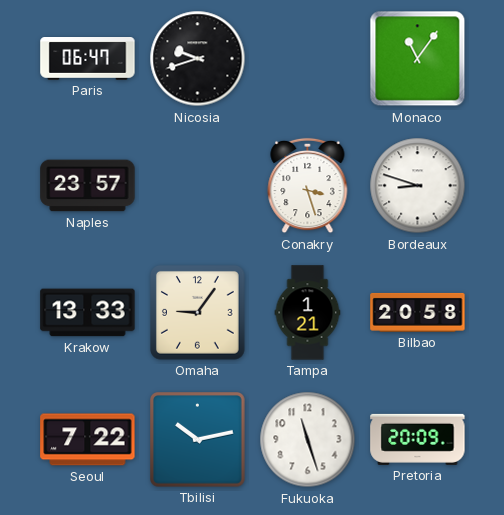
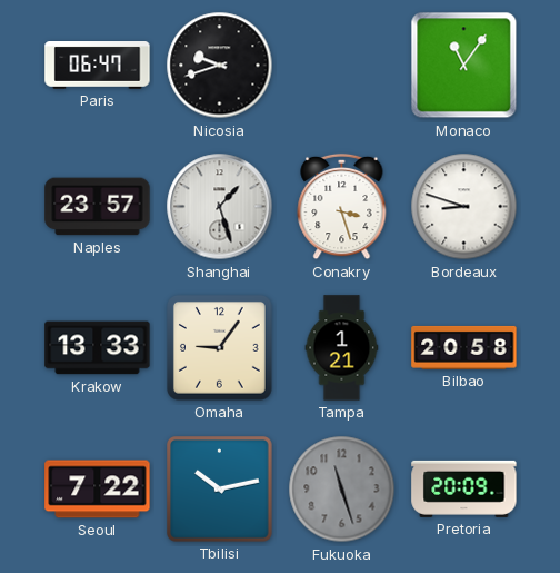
Shanghai: none -> 1:27 (220, 207)
Fukuoka dial: white -> grey (342, 490)
